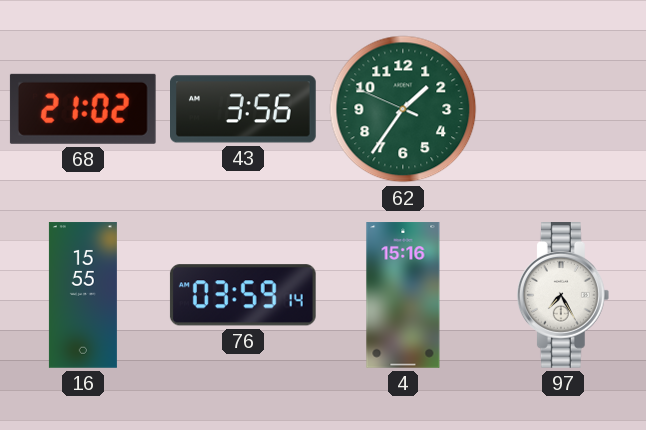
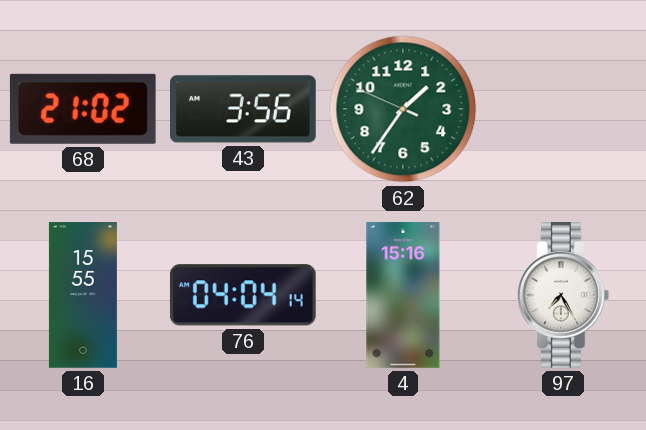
76: 03:59 -> 04:04 (243, 295)
